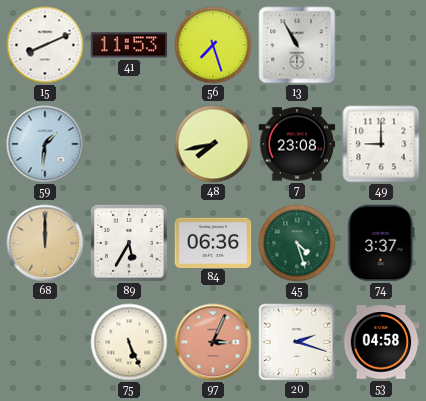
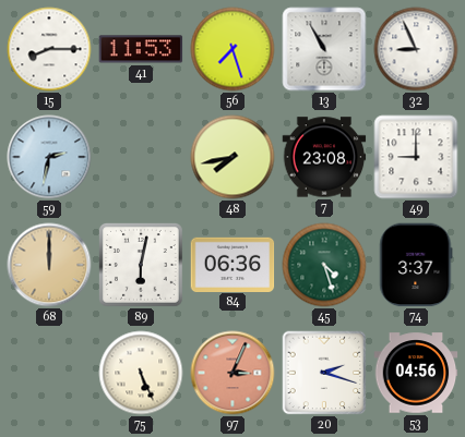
15: 8:11 -> 8:15 (49, 49)
32: none -> 8:56 (416, 49)
59: 1:31 -> 2:32 (49, 157)
89: 5:35 -> 6:02 (142, 266)
53: 04:58 -> 04:56 (416, 373)
